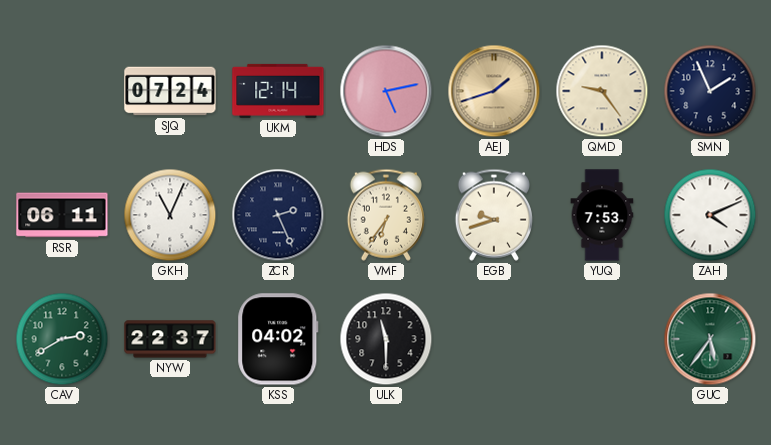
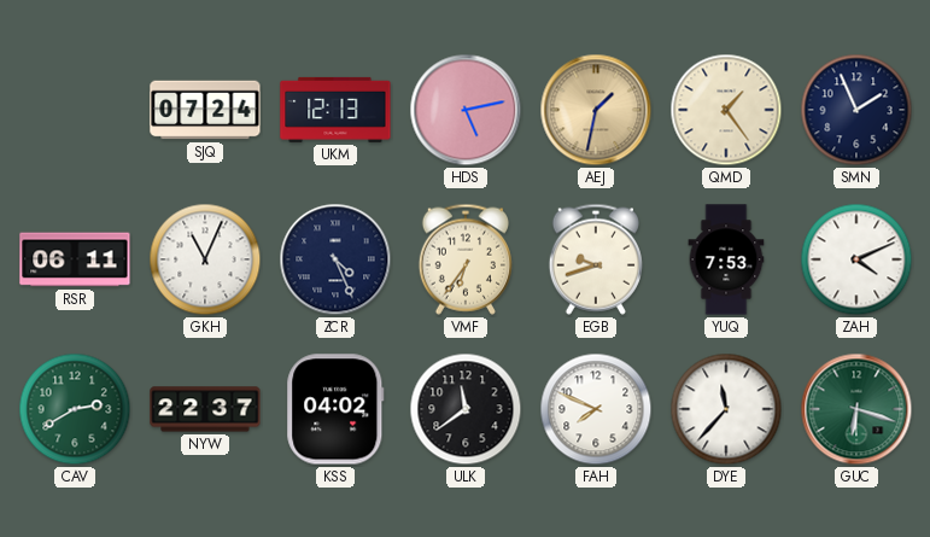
UKM: 12:14 -> 12:13 (335, 110)
AEJ: 1:42 -> 1:32 (596, 110)
QMD: 9:24 -> 1:24 (726, 110)
ZCR: 2:26 -> 4:26 (335, 259)
ULK: 11:30 -> 11:39 (466, 409)
FAH: none -> 7:49 (596, 409)
DYE: none -> 11:37 (726, 409)
GUC: 5:36 -> 6:18 (856, 409)
